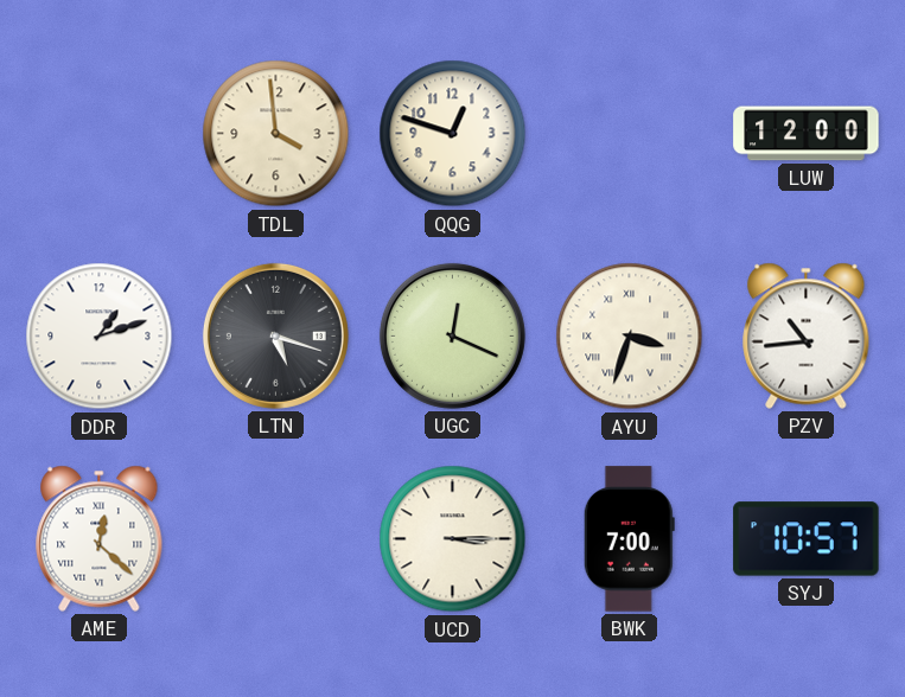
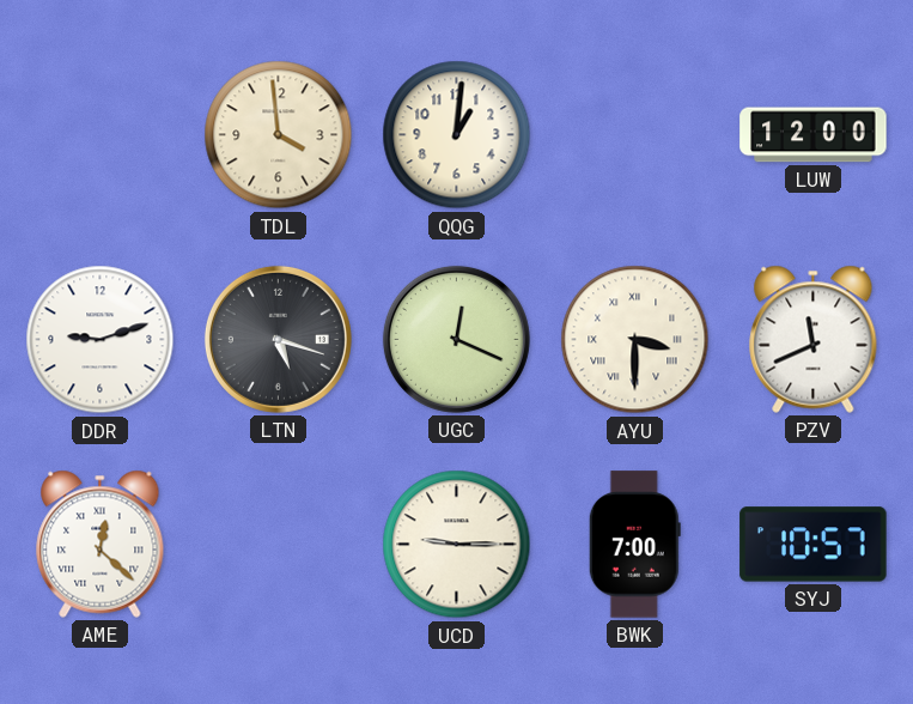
QQG: 12:48 -> 1:01 (457, 135)
DDR: 1:12 -> 9:12 (101, 340)
AYU: 3:33 -> 3:30 (635, 340)
PZV: 10:44 -> 11:41 (814, 339)
UCD: 3:15 -> 9:15 (457, 545)
